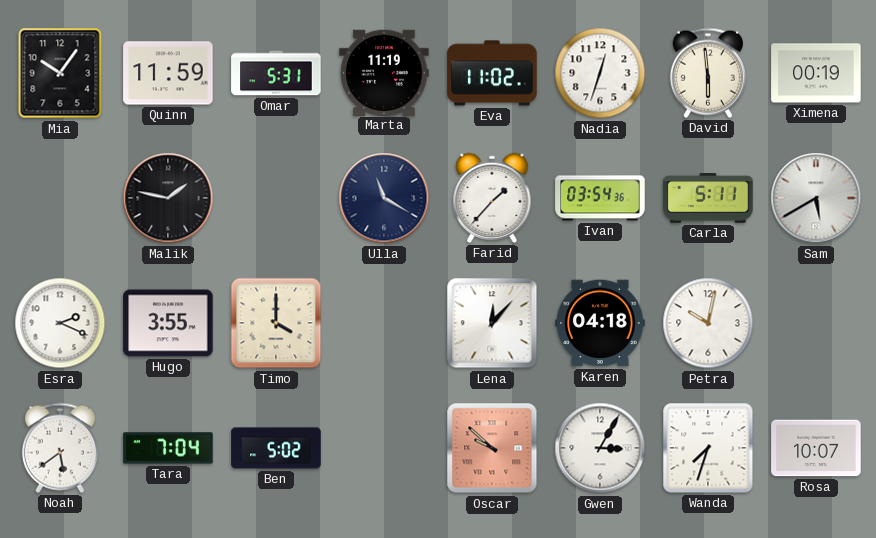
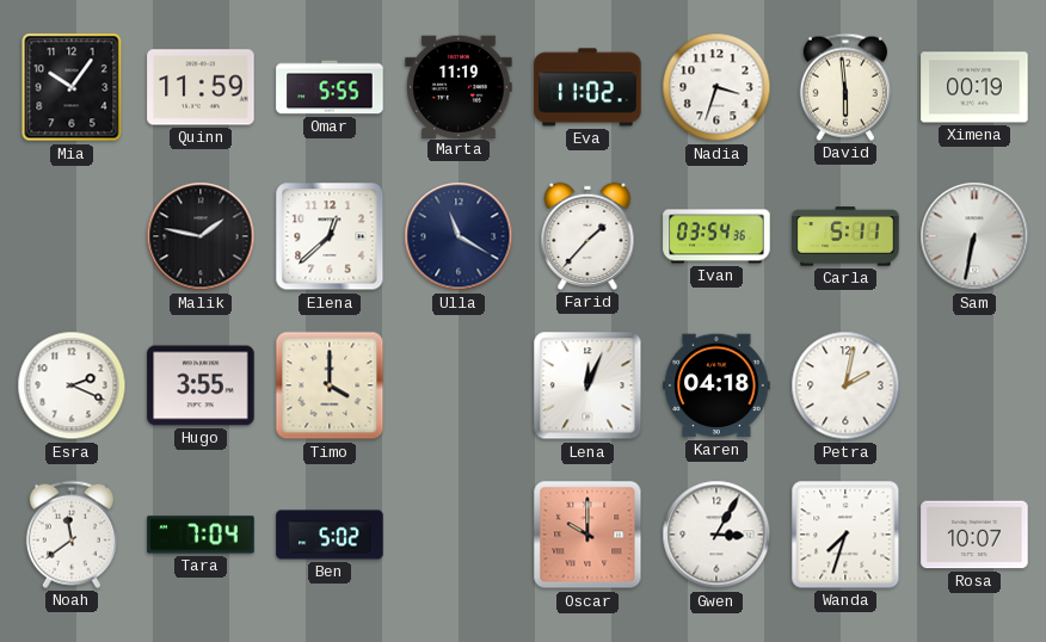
Omar: 5:31 -> 5:55 (330, 87)
Nadia: 12:33 -> 3:33 (716, 87)
Elena: none -> 12:38 (330, 236)
Sam: 5:40 -> 6:32 (974, 236)
Lena: 12:07 -> 12:04 (587, 385)
Petra: 10:02 -> 2:02 (845, 385)
Noah: 5:39 -> 11:39 (72, 535)
Oscar: 9:52 -> 10:00 (587, 535)
